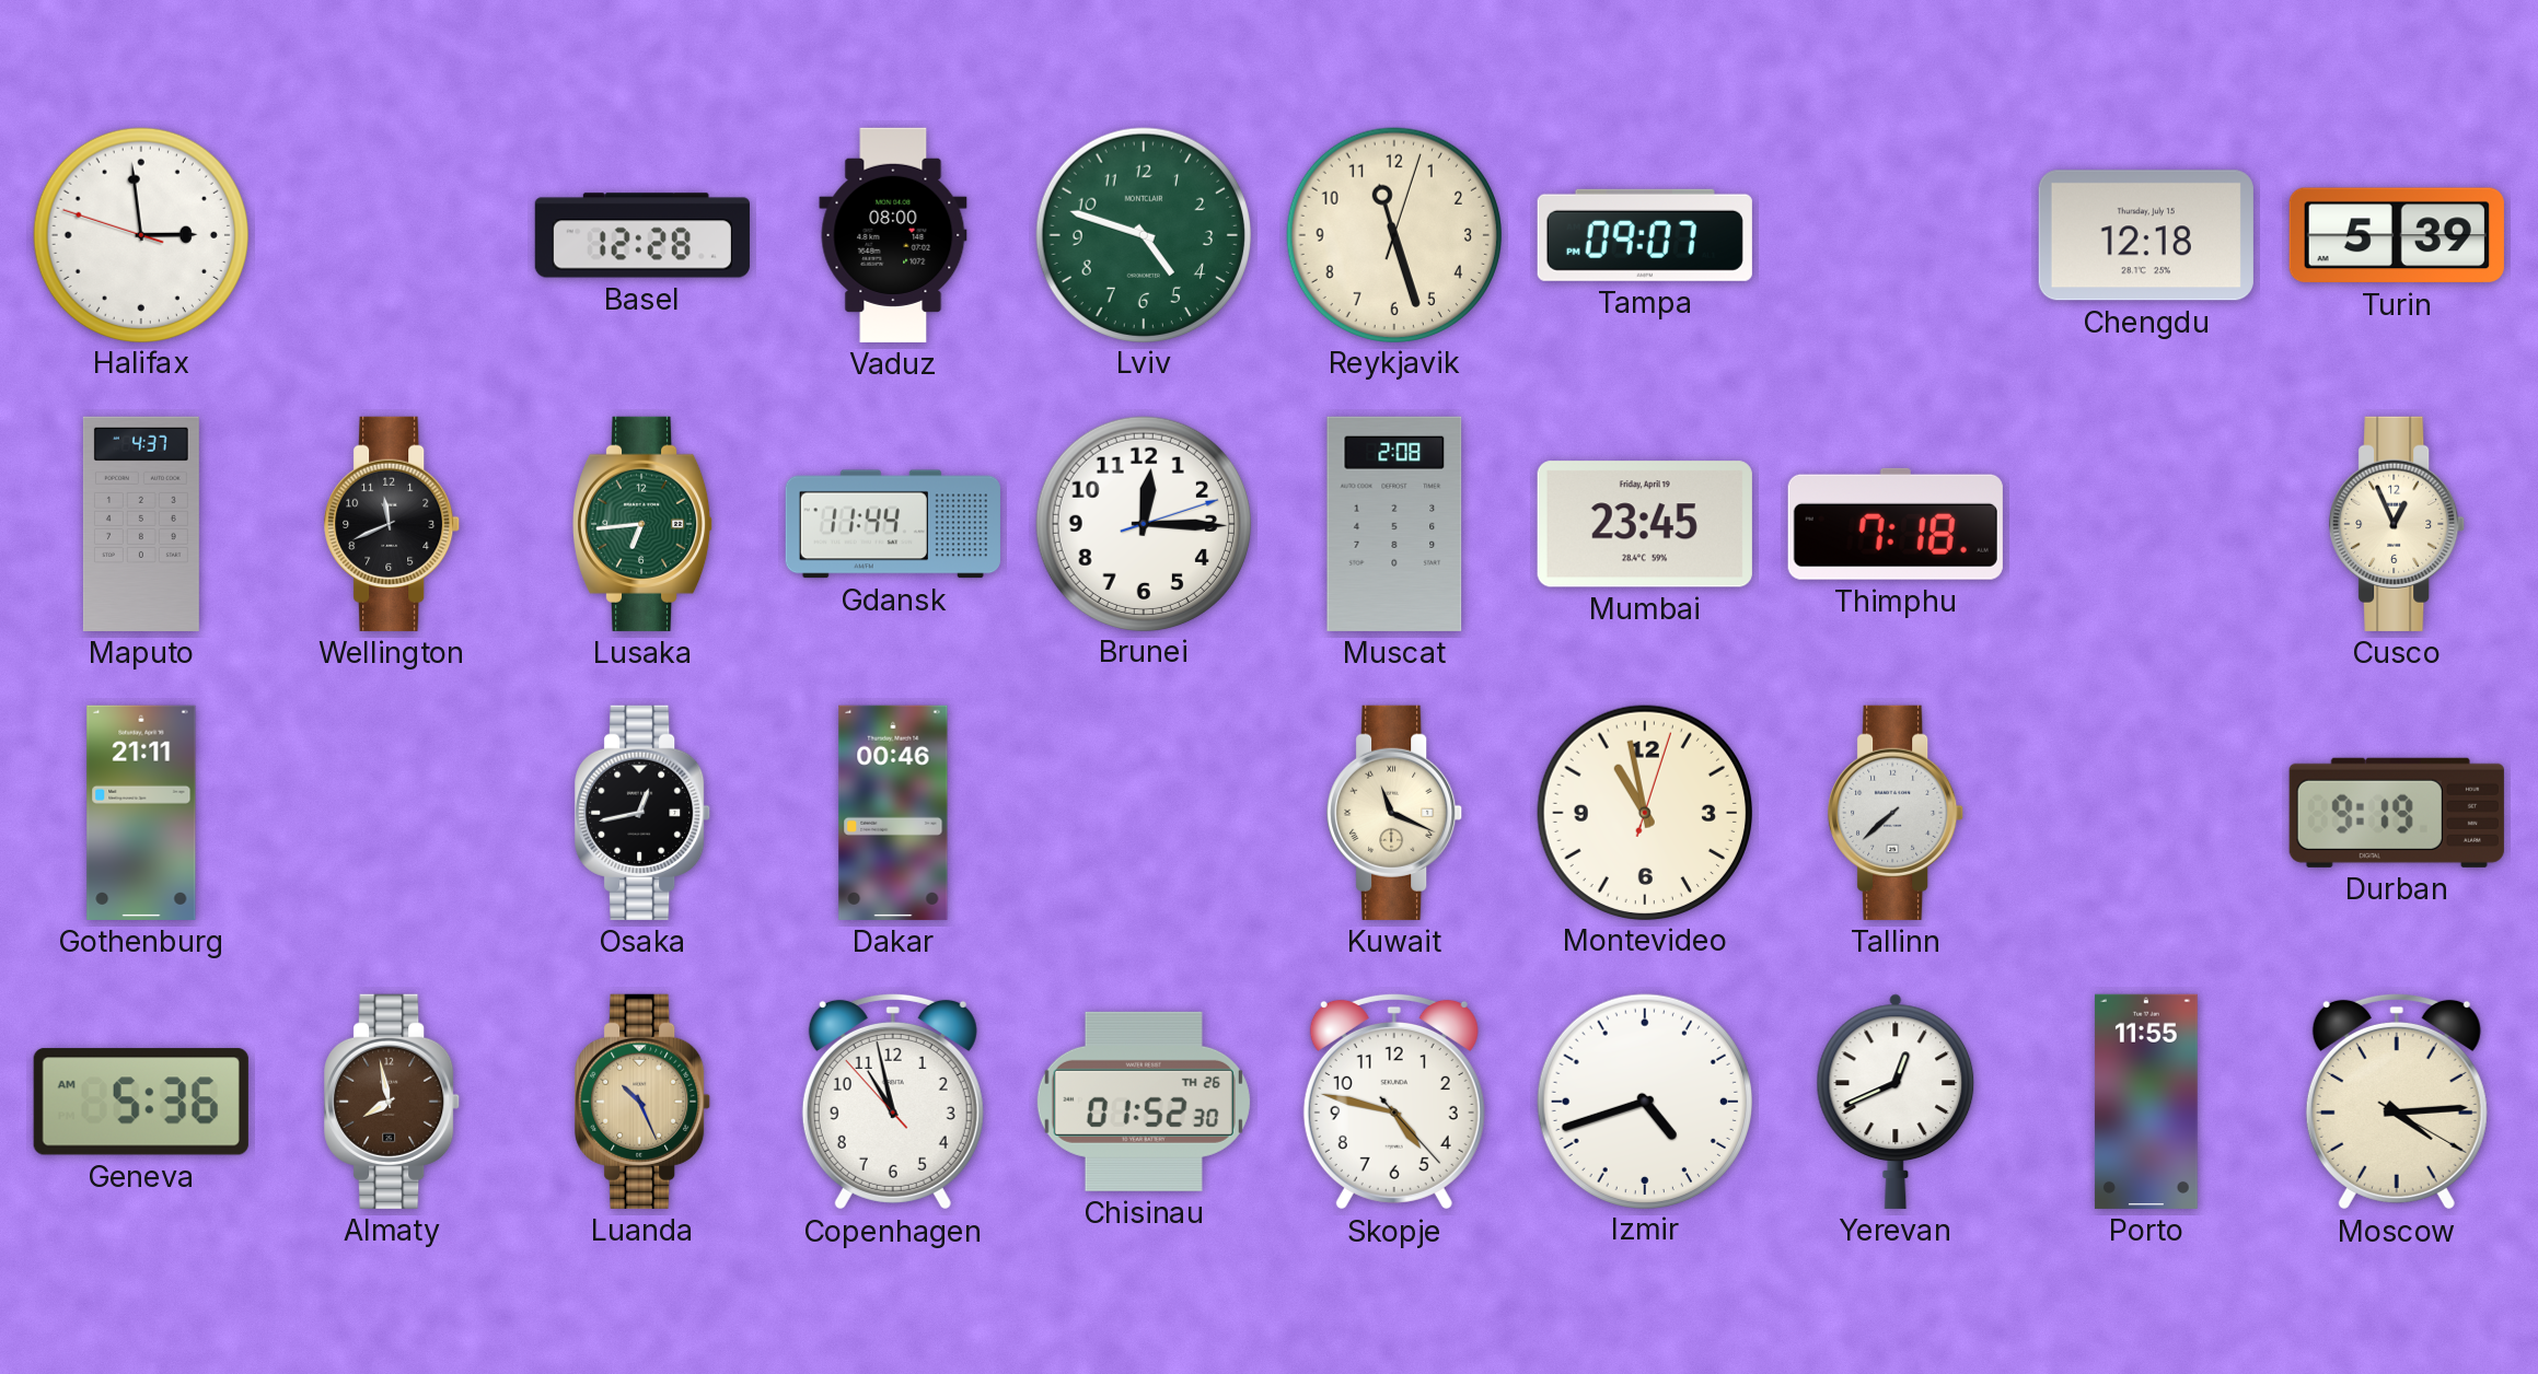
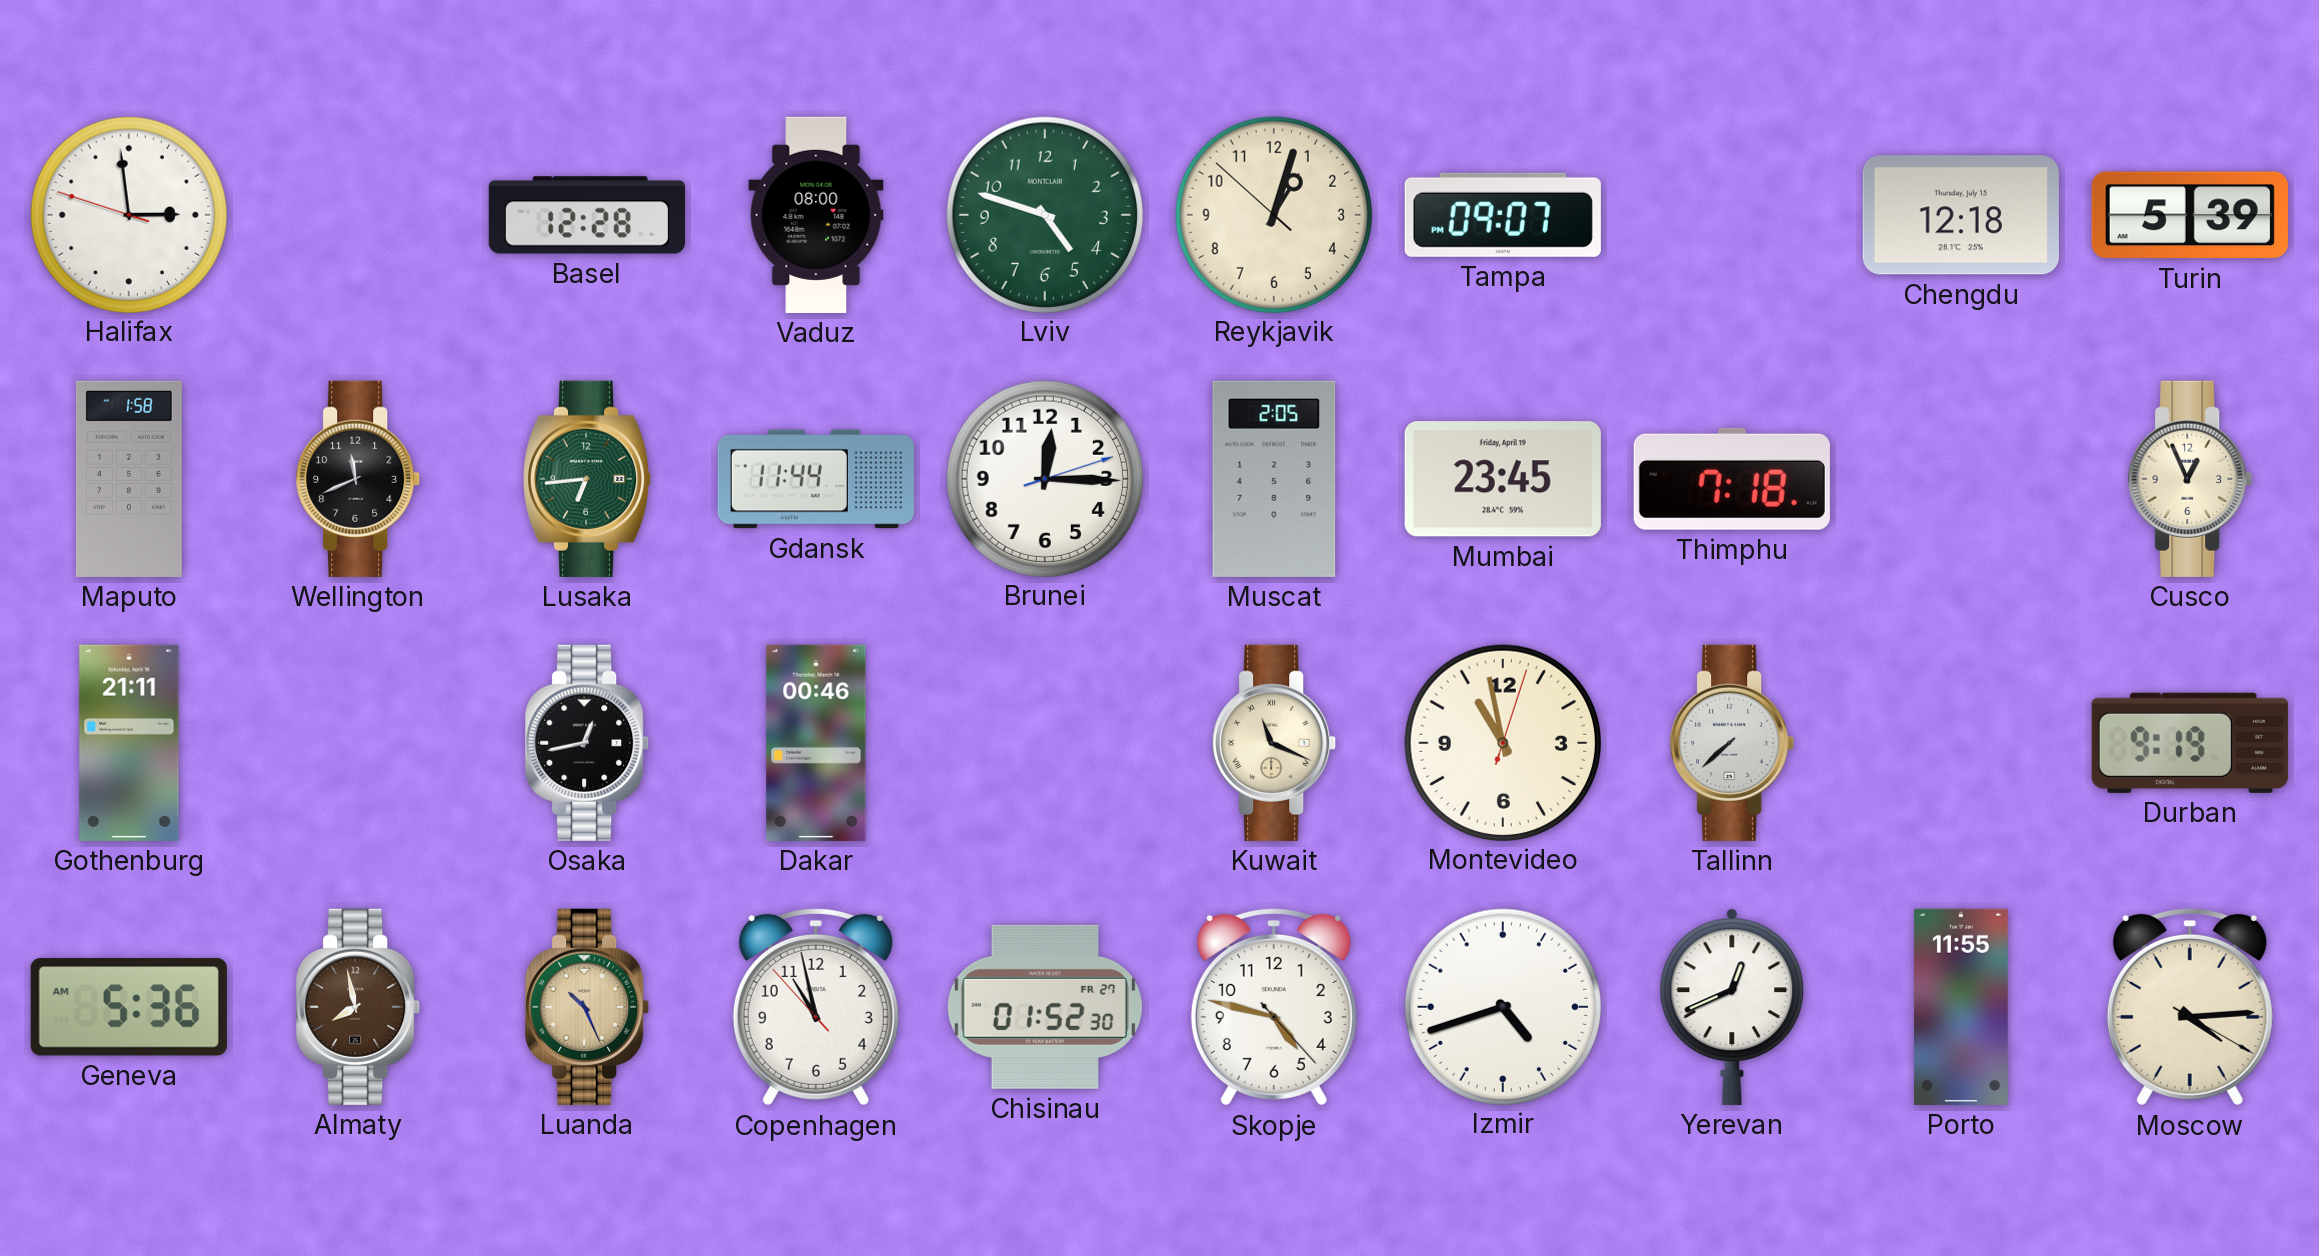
Reykjavik: 11:27 -> 1:02 (1273, 214)
Maputo: 4:37 -> 1:58 (129, 479)
Muscat: 2:08 -> 2:05 (1274, 479)
Chisinau date: TH 26 -> FR 27 (1045, 1007)
